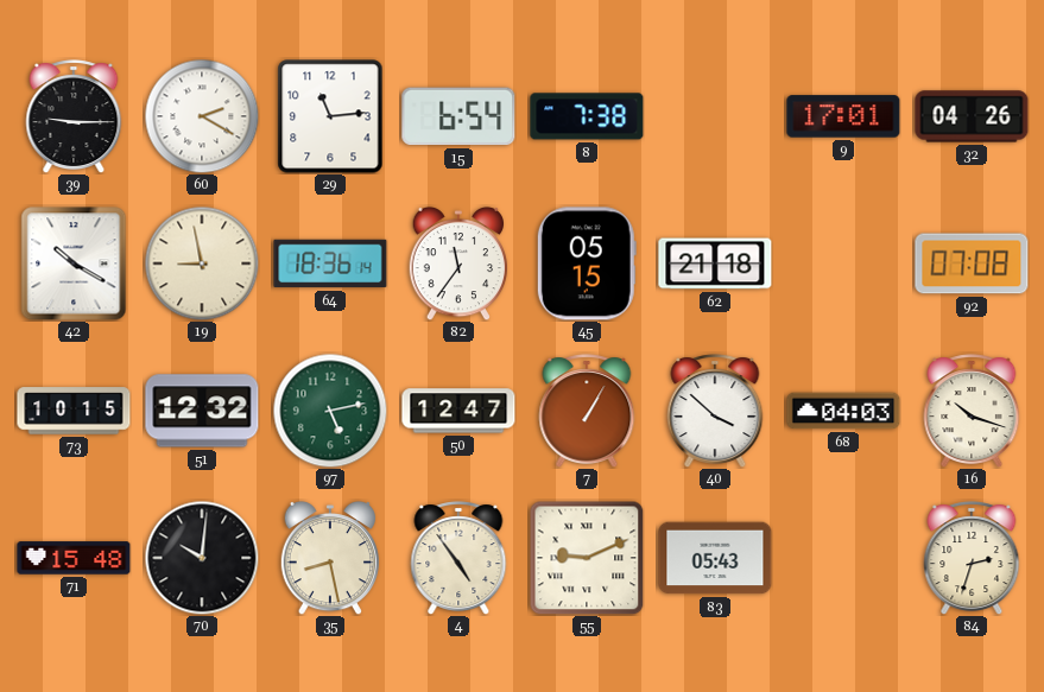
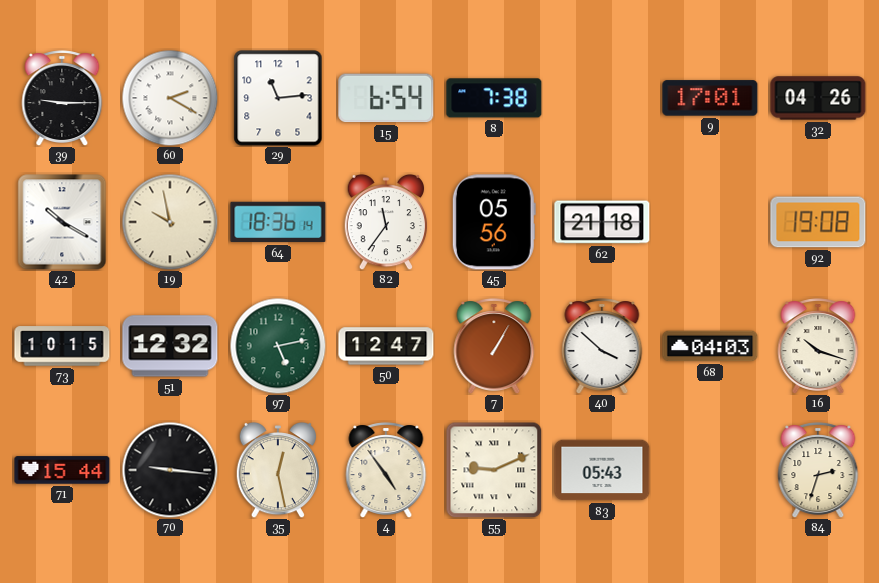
19: 8:58 -> 9:58 (170, 222)
45: 05:15 -> 05:56 (494, 222)
92: 07:08 -> 19:08 (818, 222)
71: 15:48 -> 15:44 (62, 470)
70: 10:01 -> 9:16 (170, 470)
35: 8:28 -> 12:28 (277, 470)
